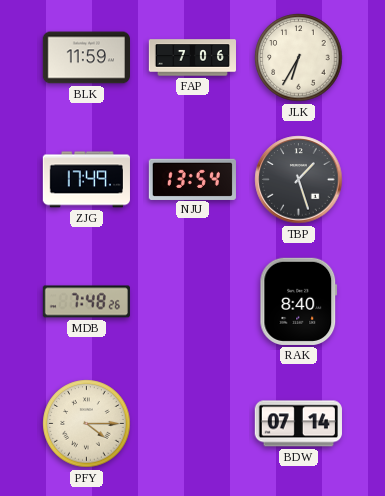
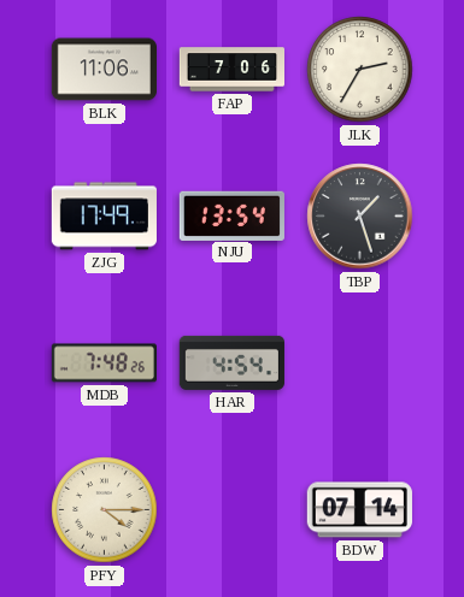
BLK: 11:59 -> 11:06 (104, 70)
JLK: 6:35 -> 2:35 (360, 70)
HAR: none -> 4:54 (231, 362)
RAK: 8:40 -> none (299, 301)
